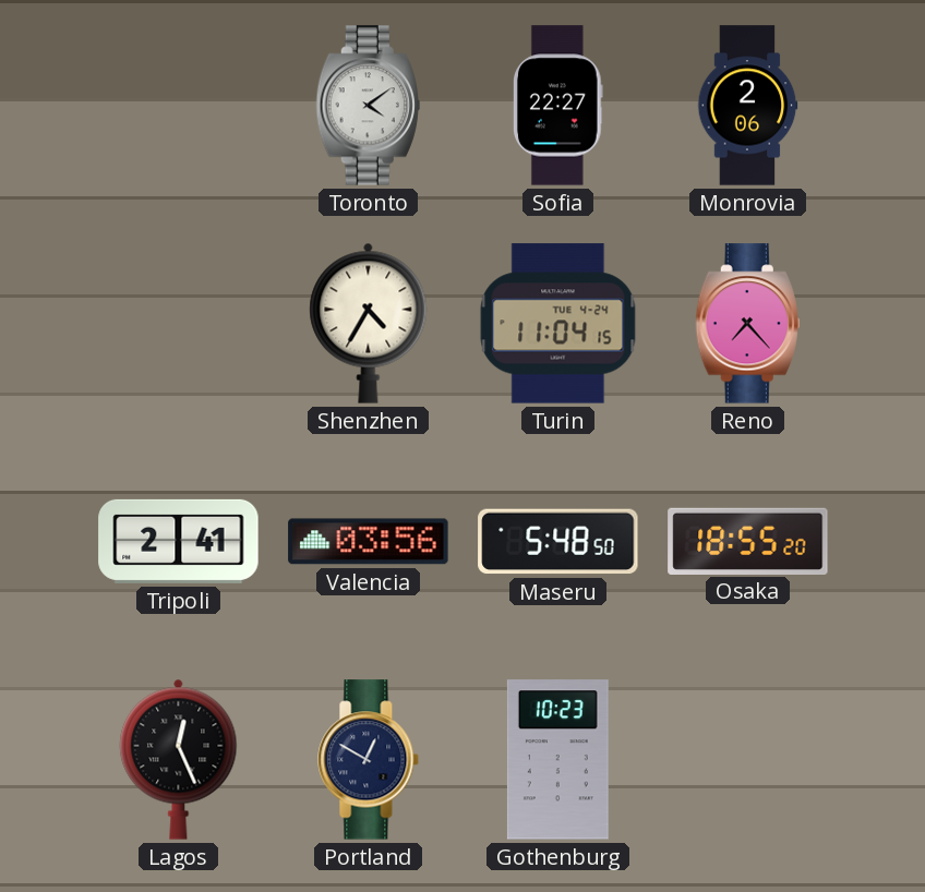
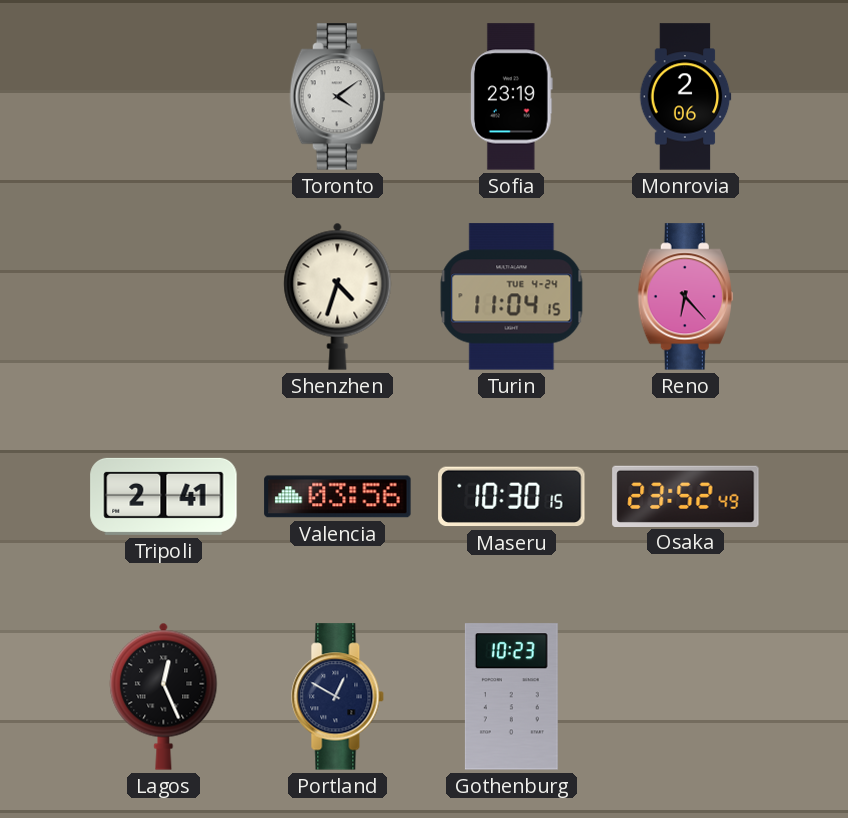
Sofia: 22:27 -> 23:19 (512, 97)
Shenzhen: 4:35 -> 4:33 (338, 296)
Reno: 7:23 -> 6:23 (685, 297)
Maseru: 5:48 -> 10:30 (512, 497)
Osaka: 18:55 -> 23:52 (686, 496)
